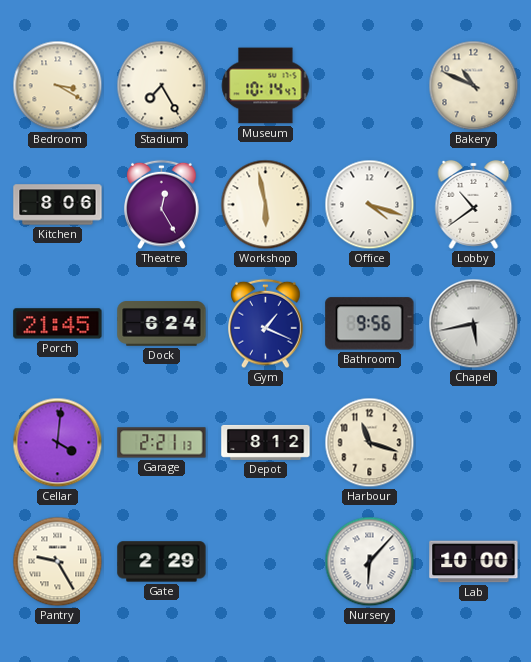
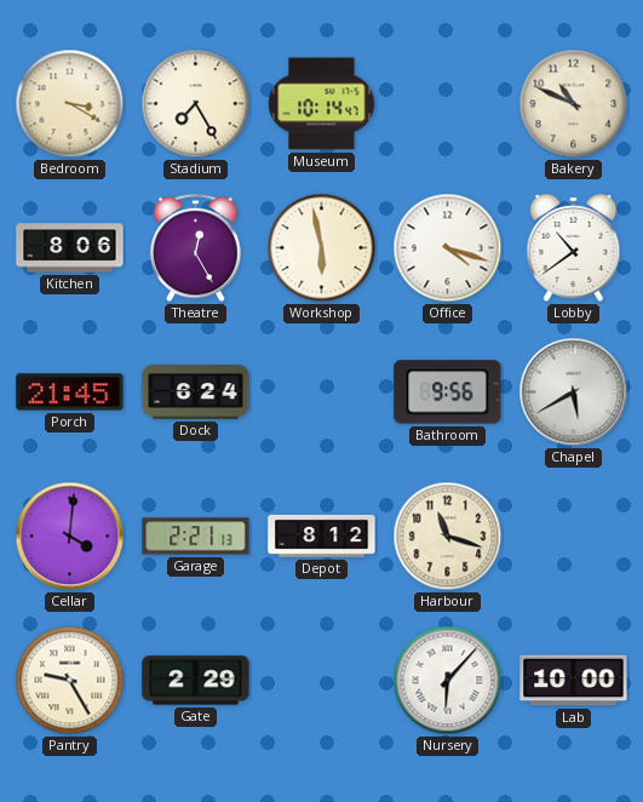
Gym: 1:19 -> none (266, 324)
Chapel: 5:43 -> 5:40 (574, 393)
